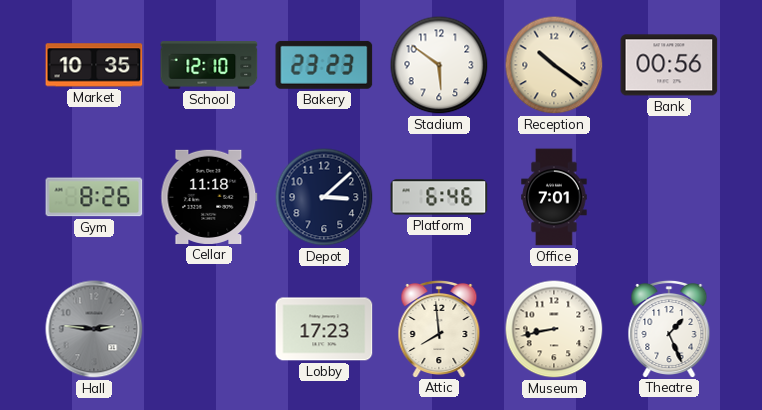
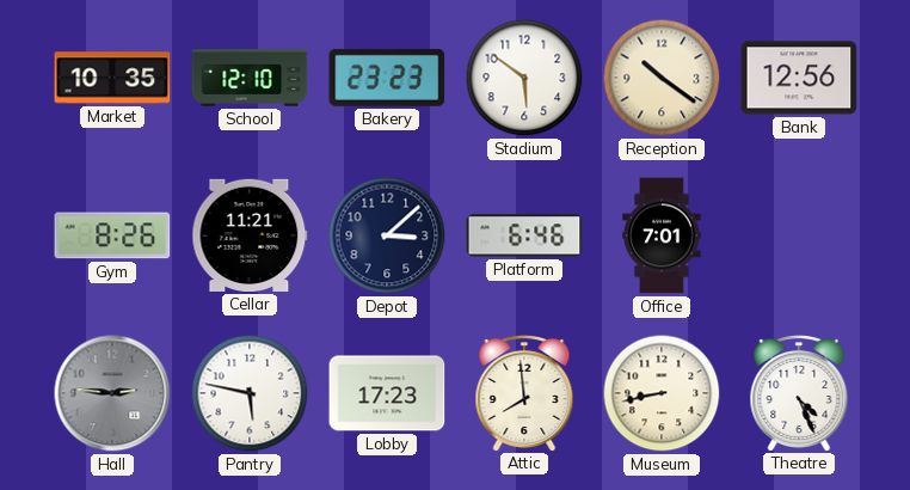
Bank: 00:56 -> 12:56 (799, 78)
Cellar: 11:18 -> 11:21 (250, 235)
Pantry: none -> 5:47 (250, 393)
Theatre: 1:26 -> 4:26 (799, 392)
